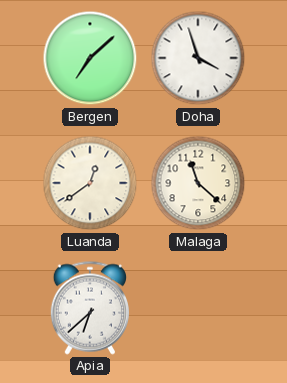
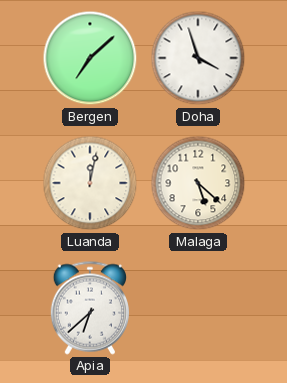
Luanda: 12:39 -> 12:02 (90, 183)
Malaga: 11:22 -> 5:22 (198, 183)
